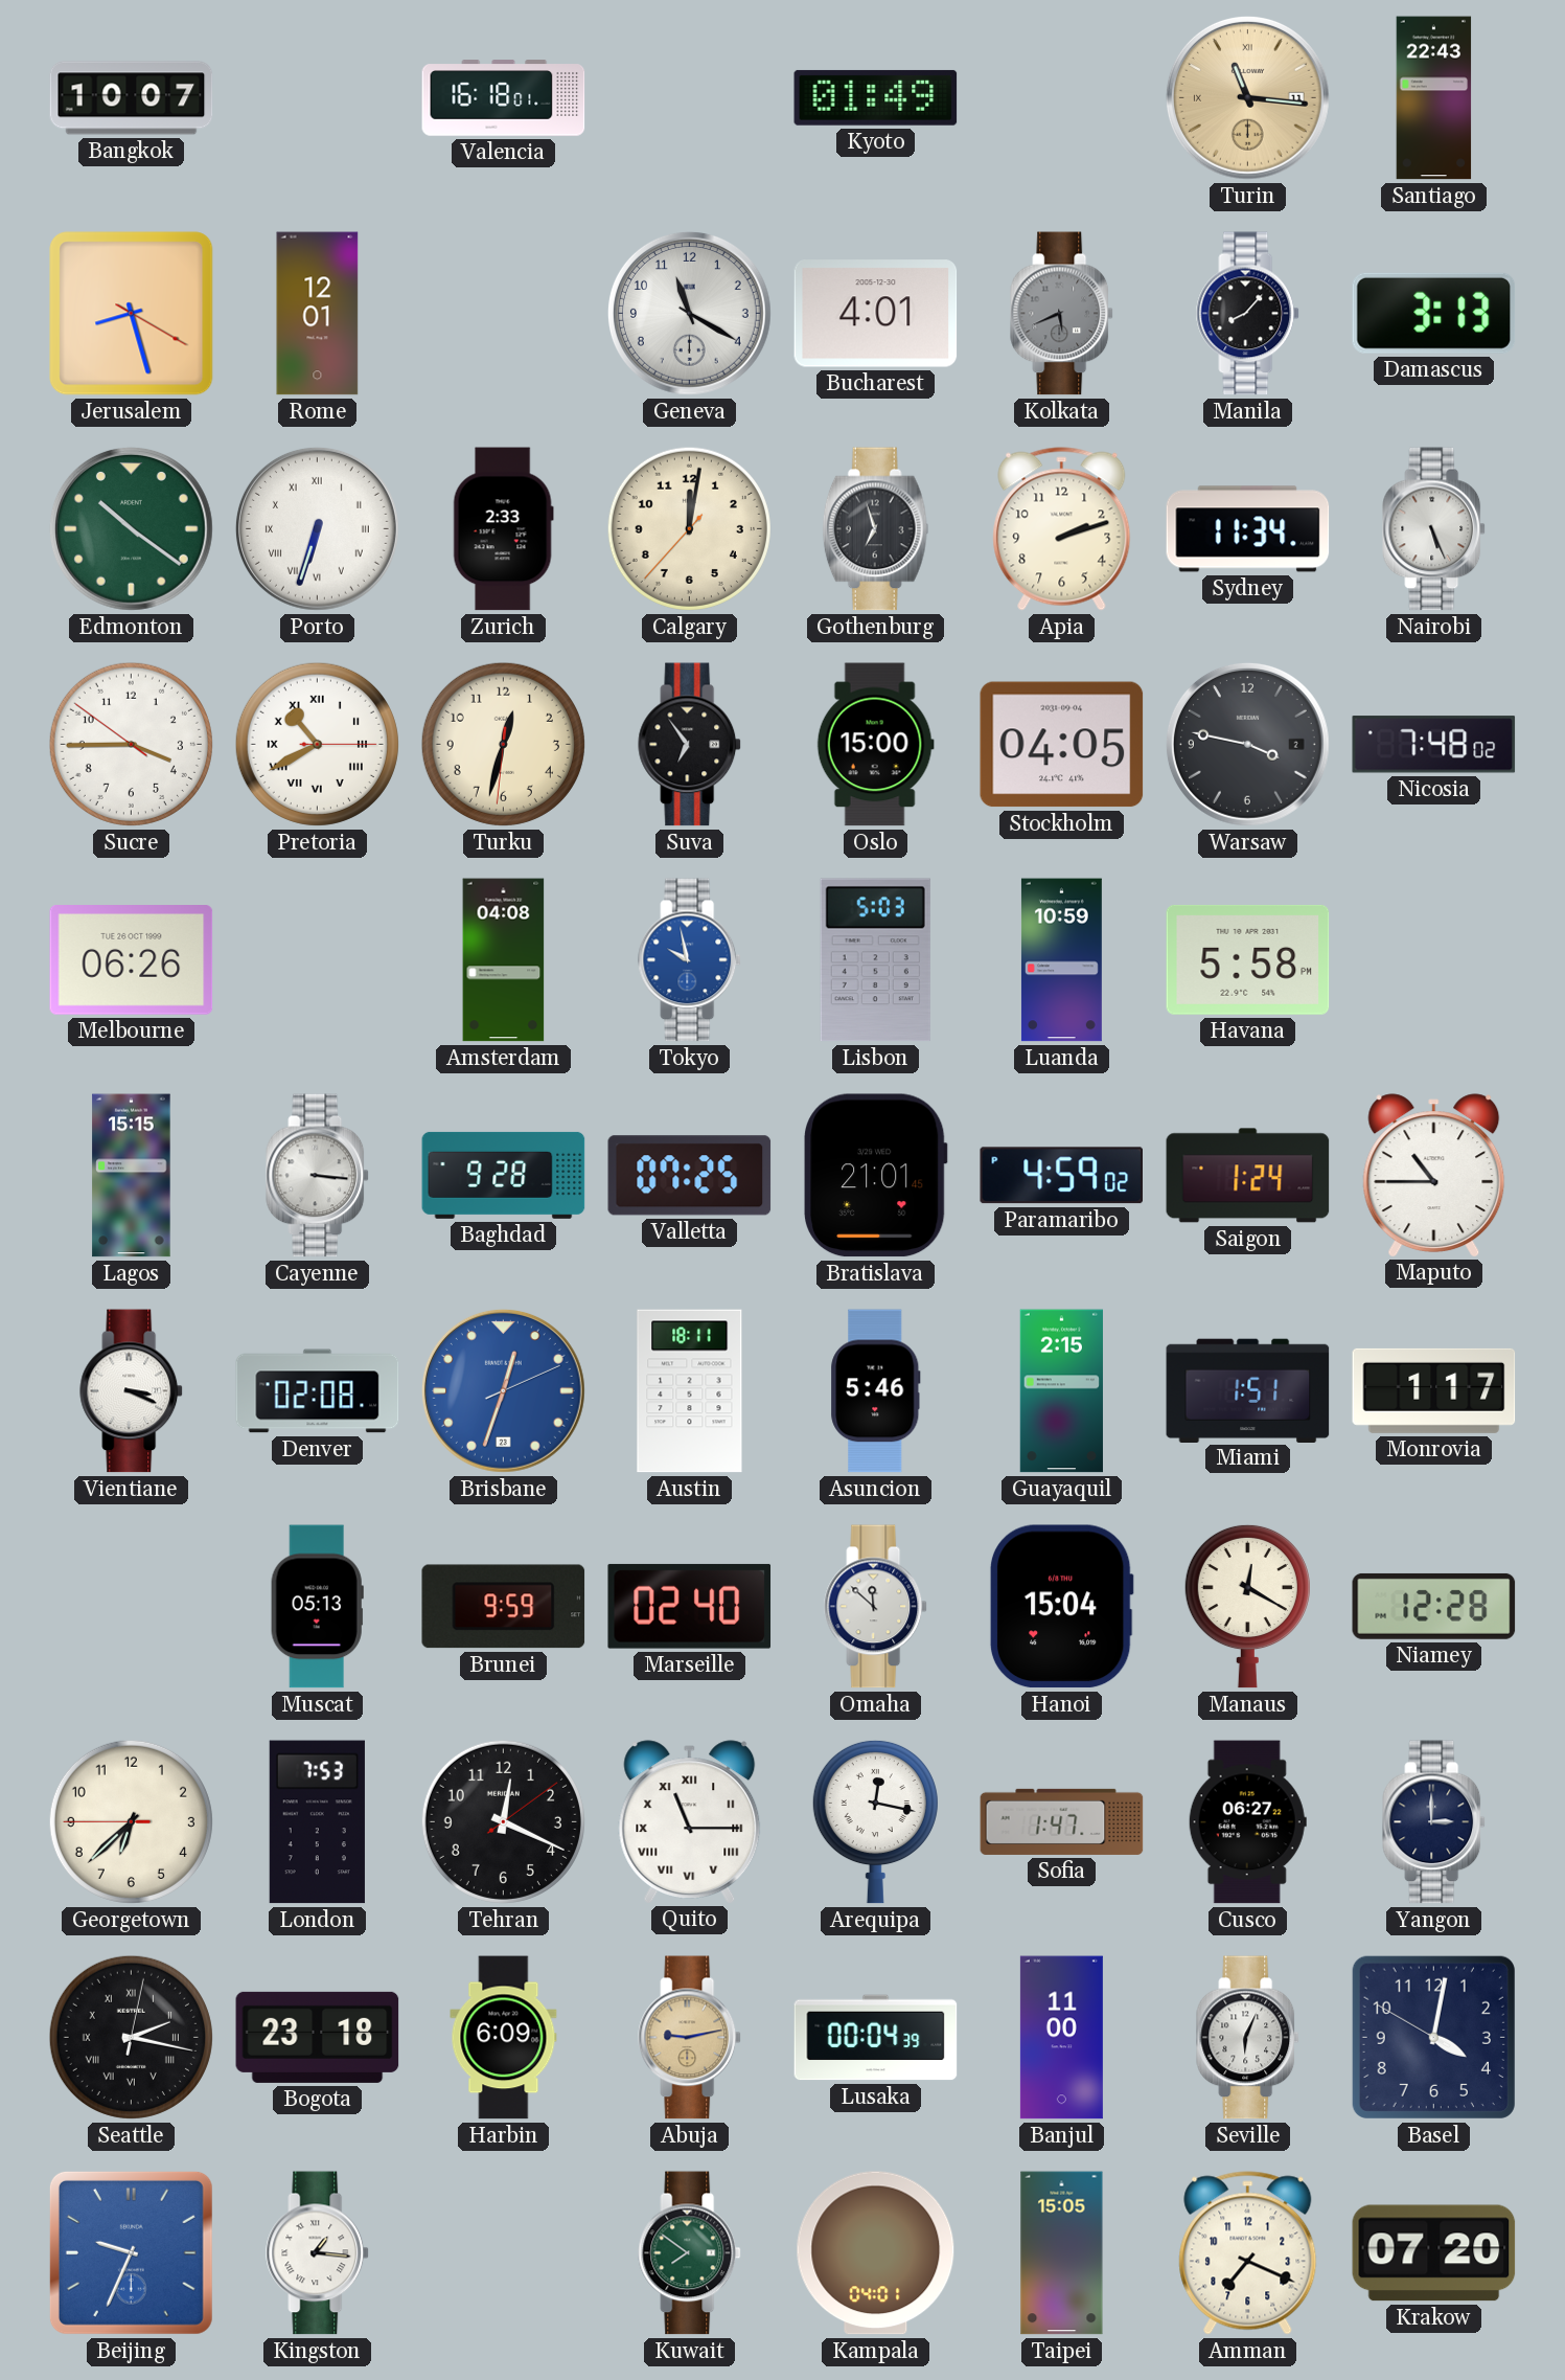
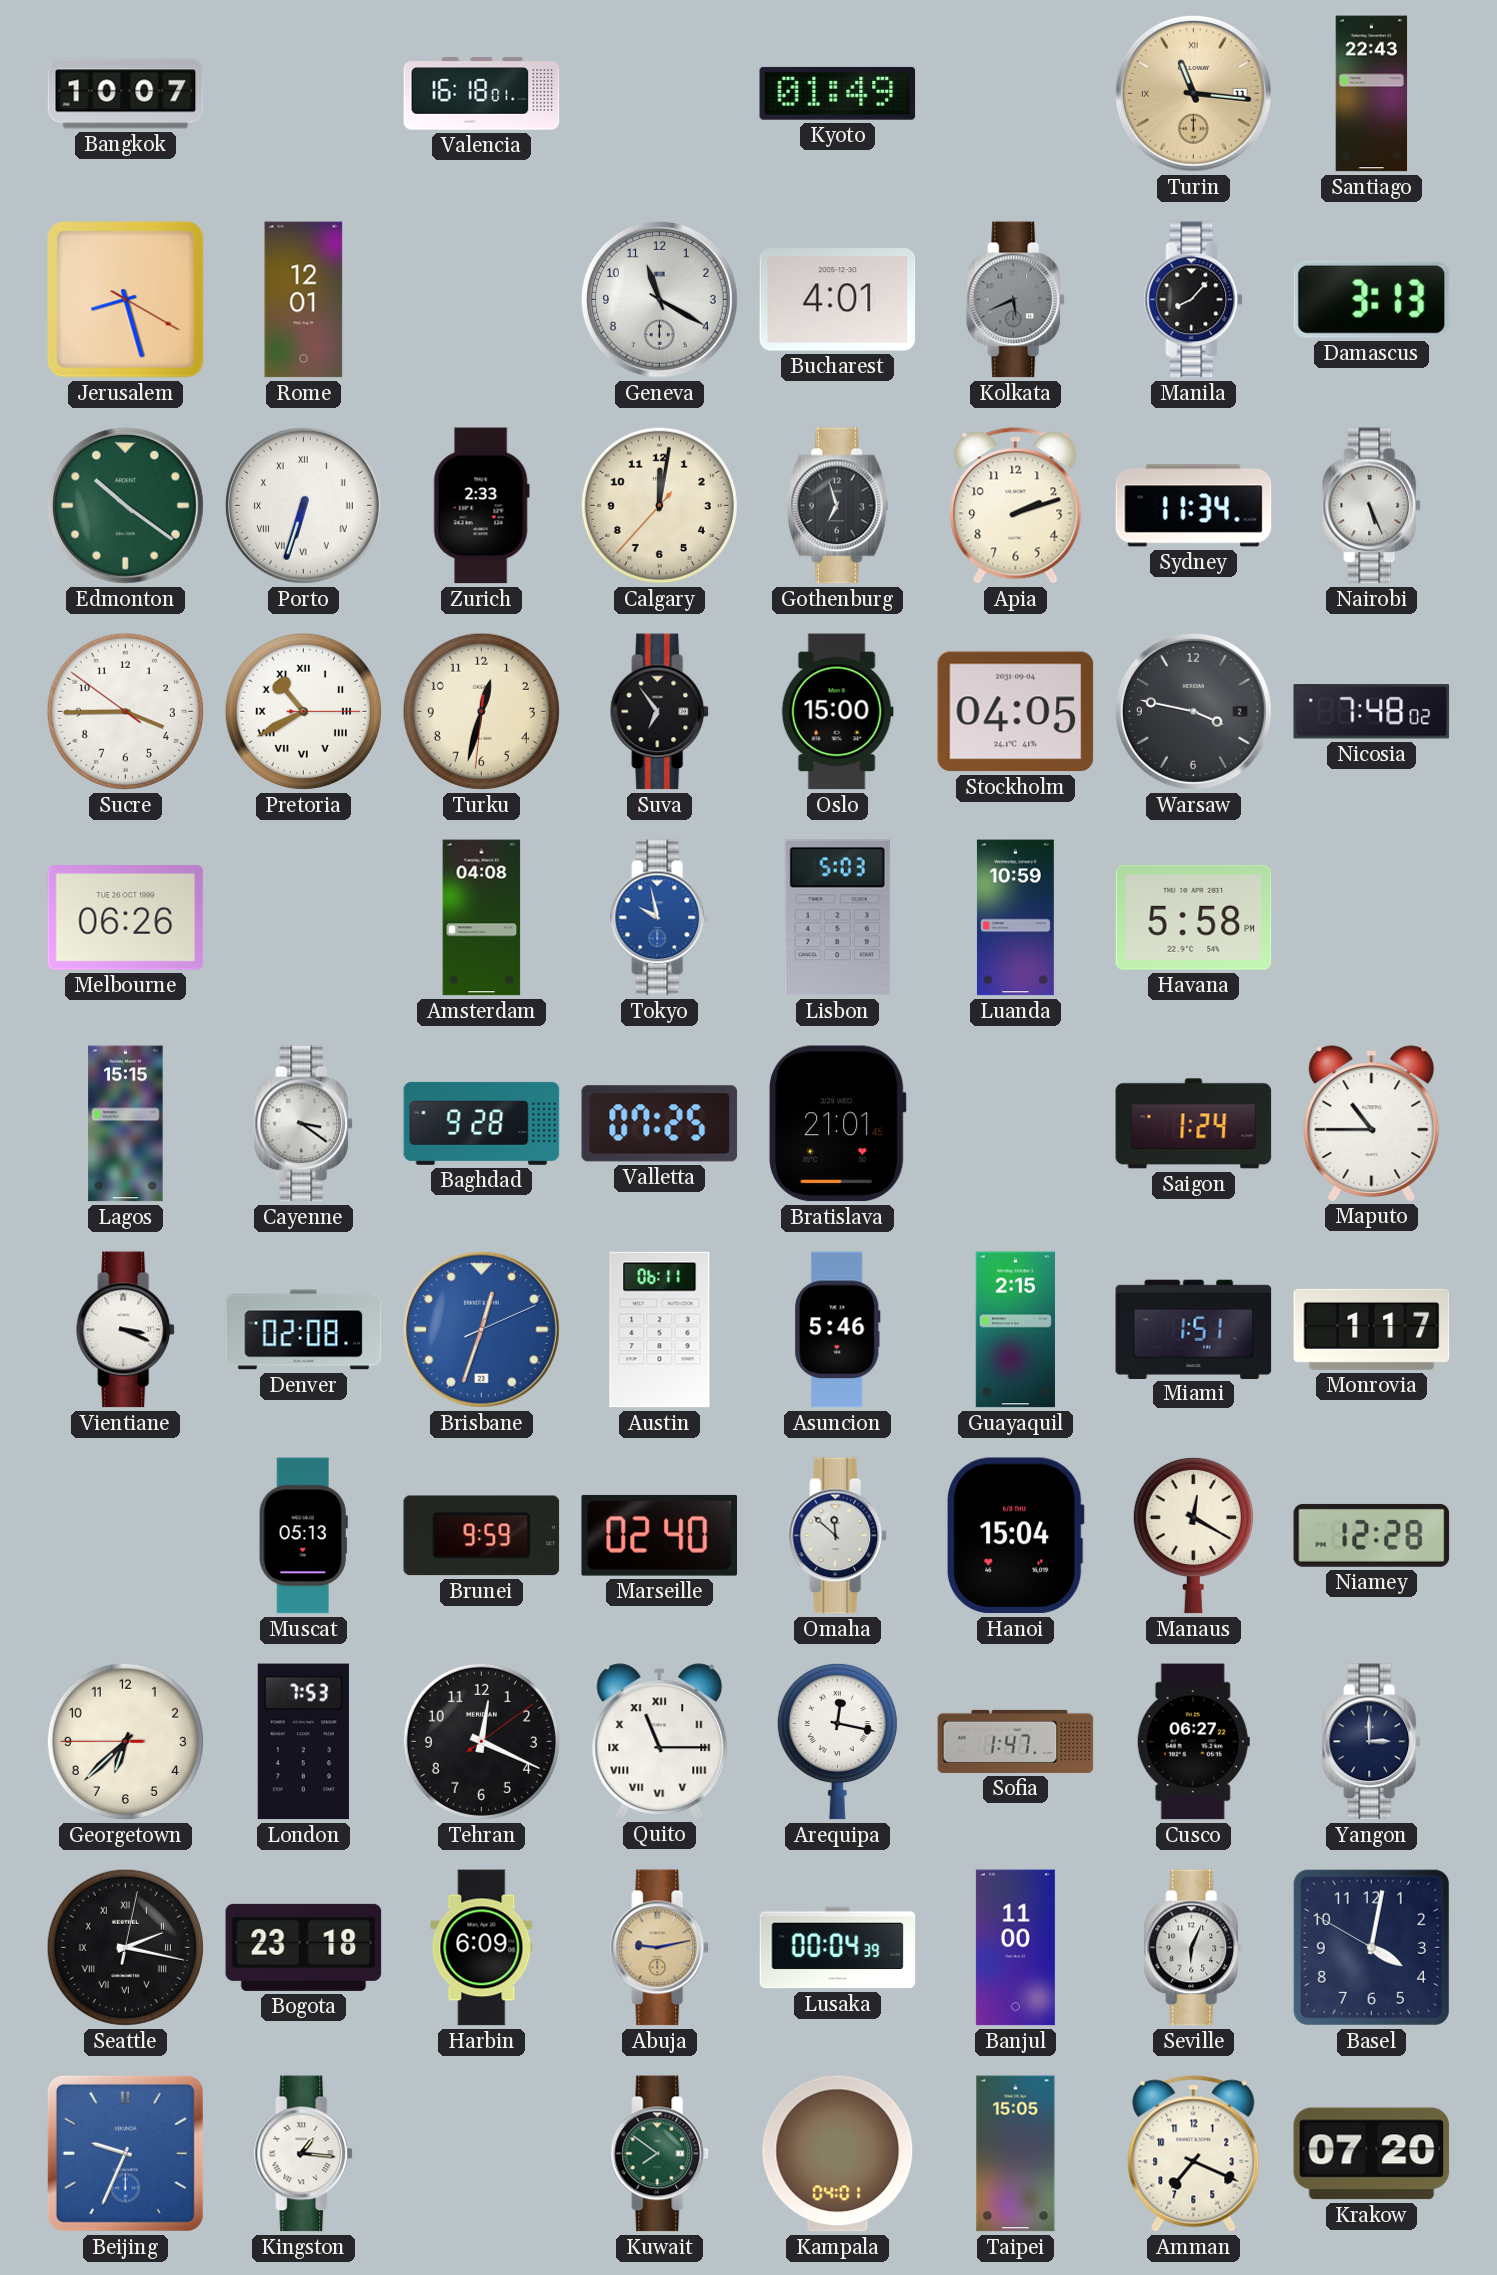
Cayenne: 3:16 -> 3:21 (304, 1124)
Paramaribo: 4:59 -> none (1061, 1176)
Austin: 18:11 -> 06:11 (660, 1330)
